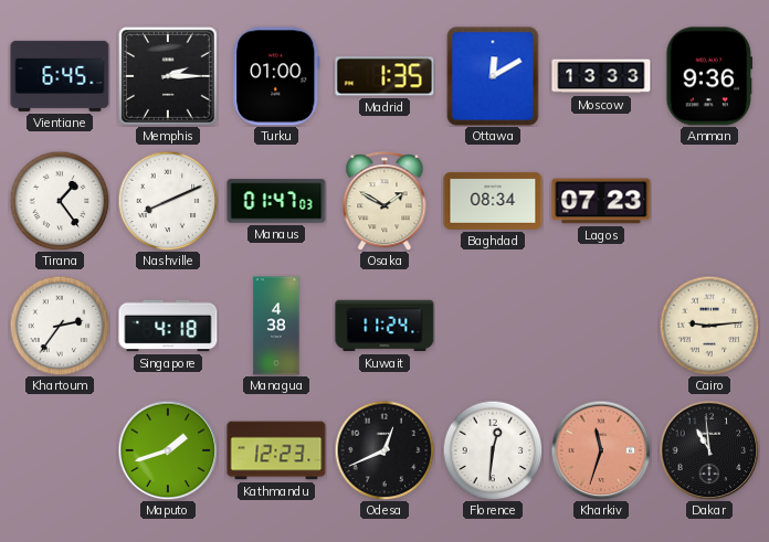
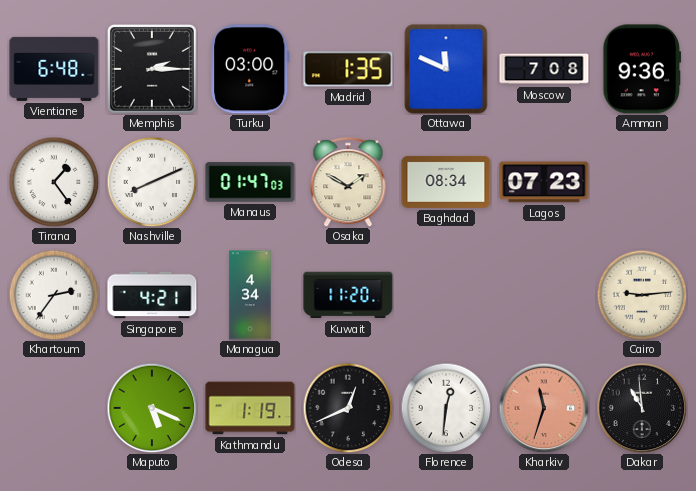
Vientiane: 6:45 -> 6:48 (54, 69)
Turku: 01:00 -> 03:00 (250, 69)
Ottawa: 12:10 -> 11:49 (446, 69)
Moscow: 13:33 -> 7:08 (544, 69)
Singapore: 4:18 -> 4:21 (152, 295)
Managua: 4:38 -> 4:34 (250, 295)
Kuwait: 11:24 -> 11:20 (348, 295)
Maputo: 1:42 -> 5:19 (152, 408)
Kathmandu: 12:23 -> 1:19 (250, 408)
